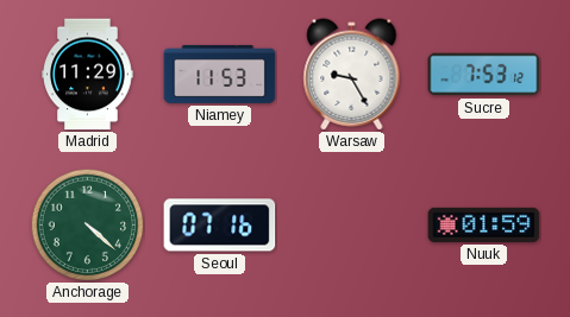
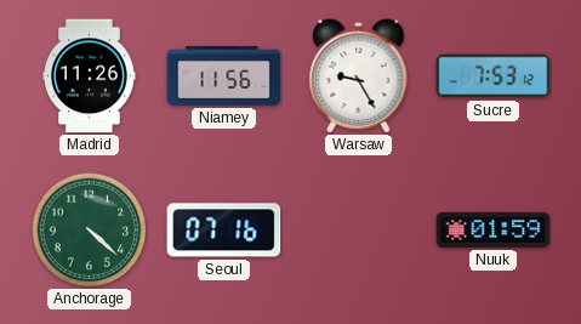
Madrid: 11:29 -> 11:26 (90, 76)
Niamey: 11:53 -> 11:56 (224, 75)
